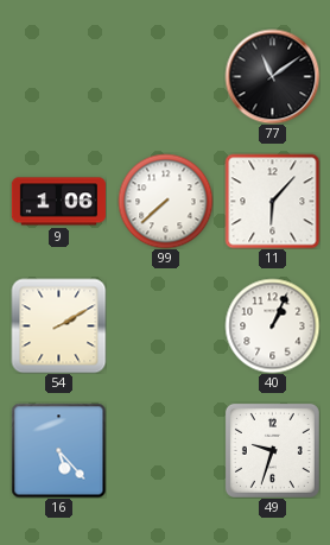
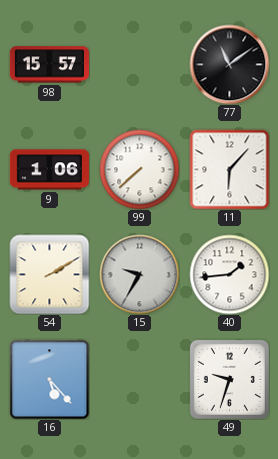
98: none -> 15:57 (49, 65)
15: none -> 9:35 (139, 274)
40: 1:04 -> 1:44 (229, 274)
